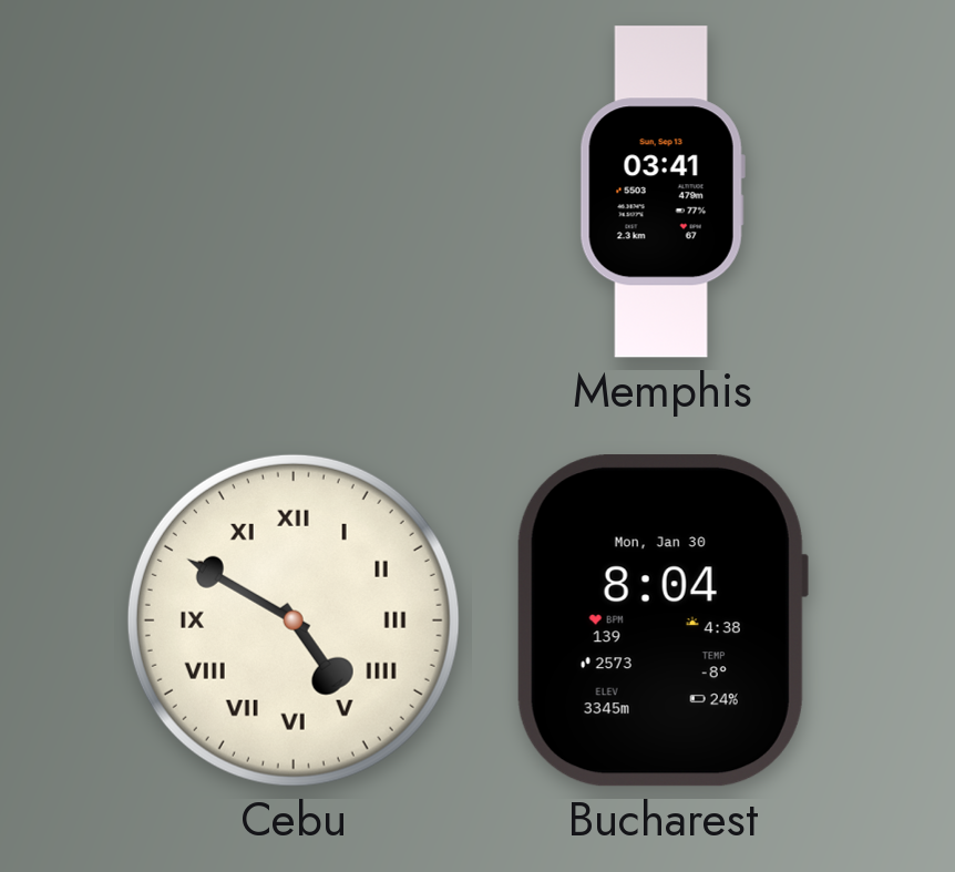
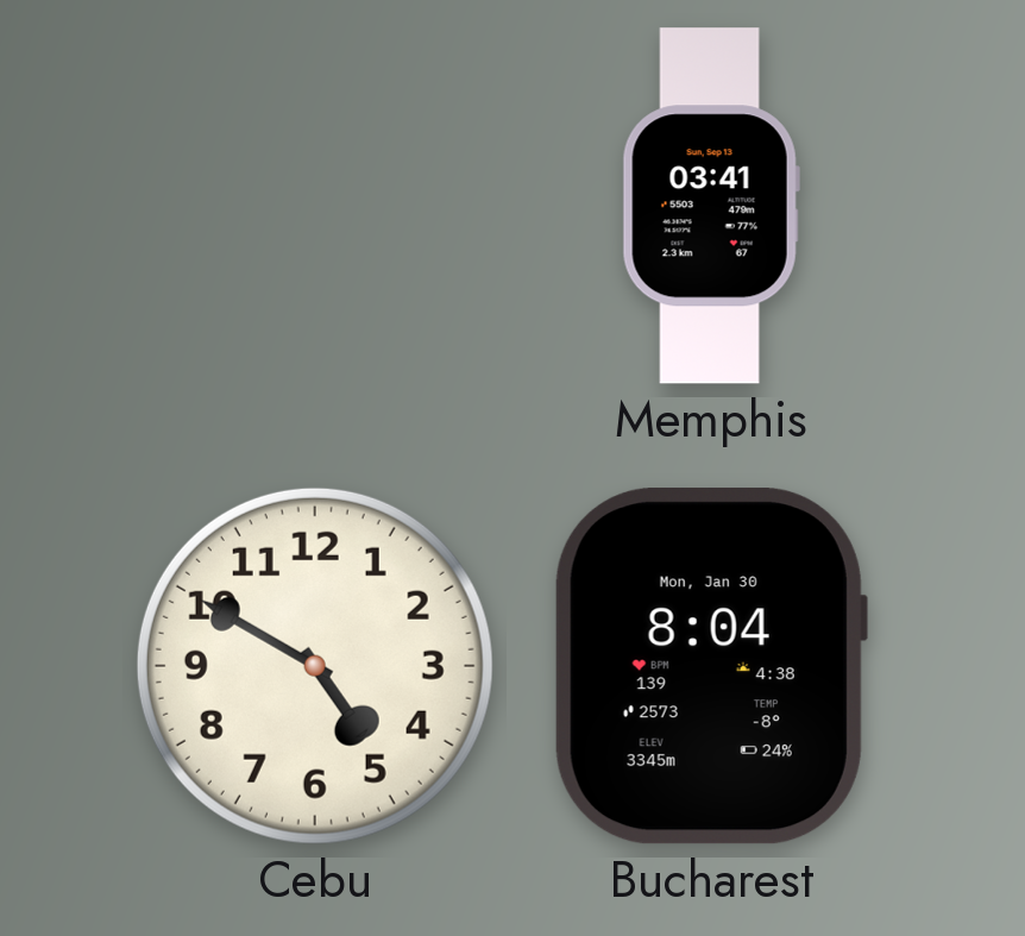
Cebu numerals: Roman -> Arabic (315, 666)
